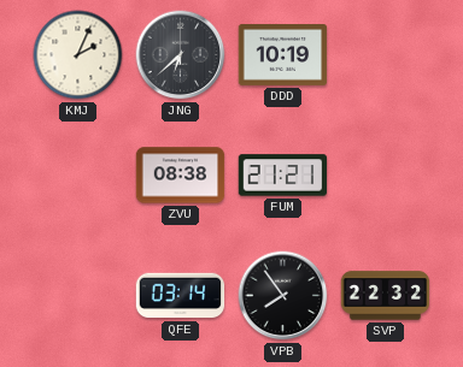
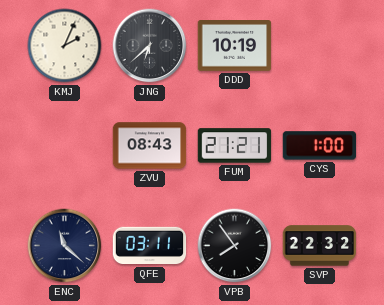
ZVU: 08:38 -> 08:43 (150, 146)
CYS: none -> 1:00 (320, 146)
ENC: none -> 11:22 (65, 246)
QFE: 03:14 -> 03:11 (150, 246)
